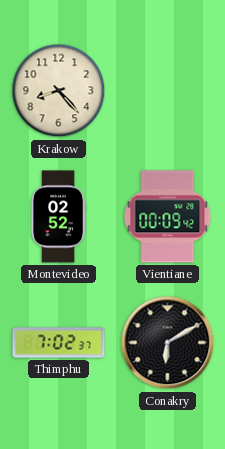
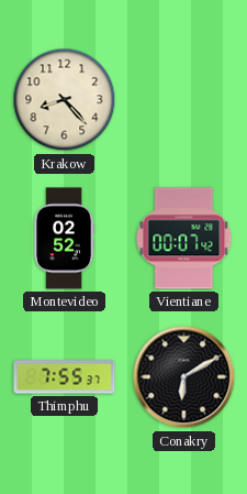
Vientiane: 00:09 -> 00:07 (184, 239)
Thimphu: 7:02 -> 7:55 (65, 377)
